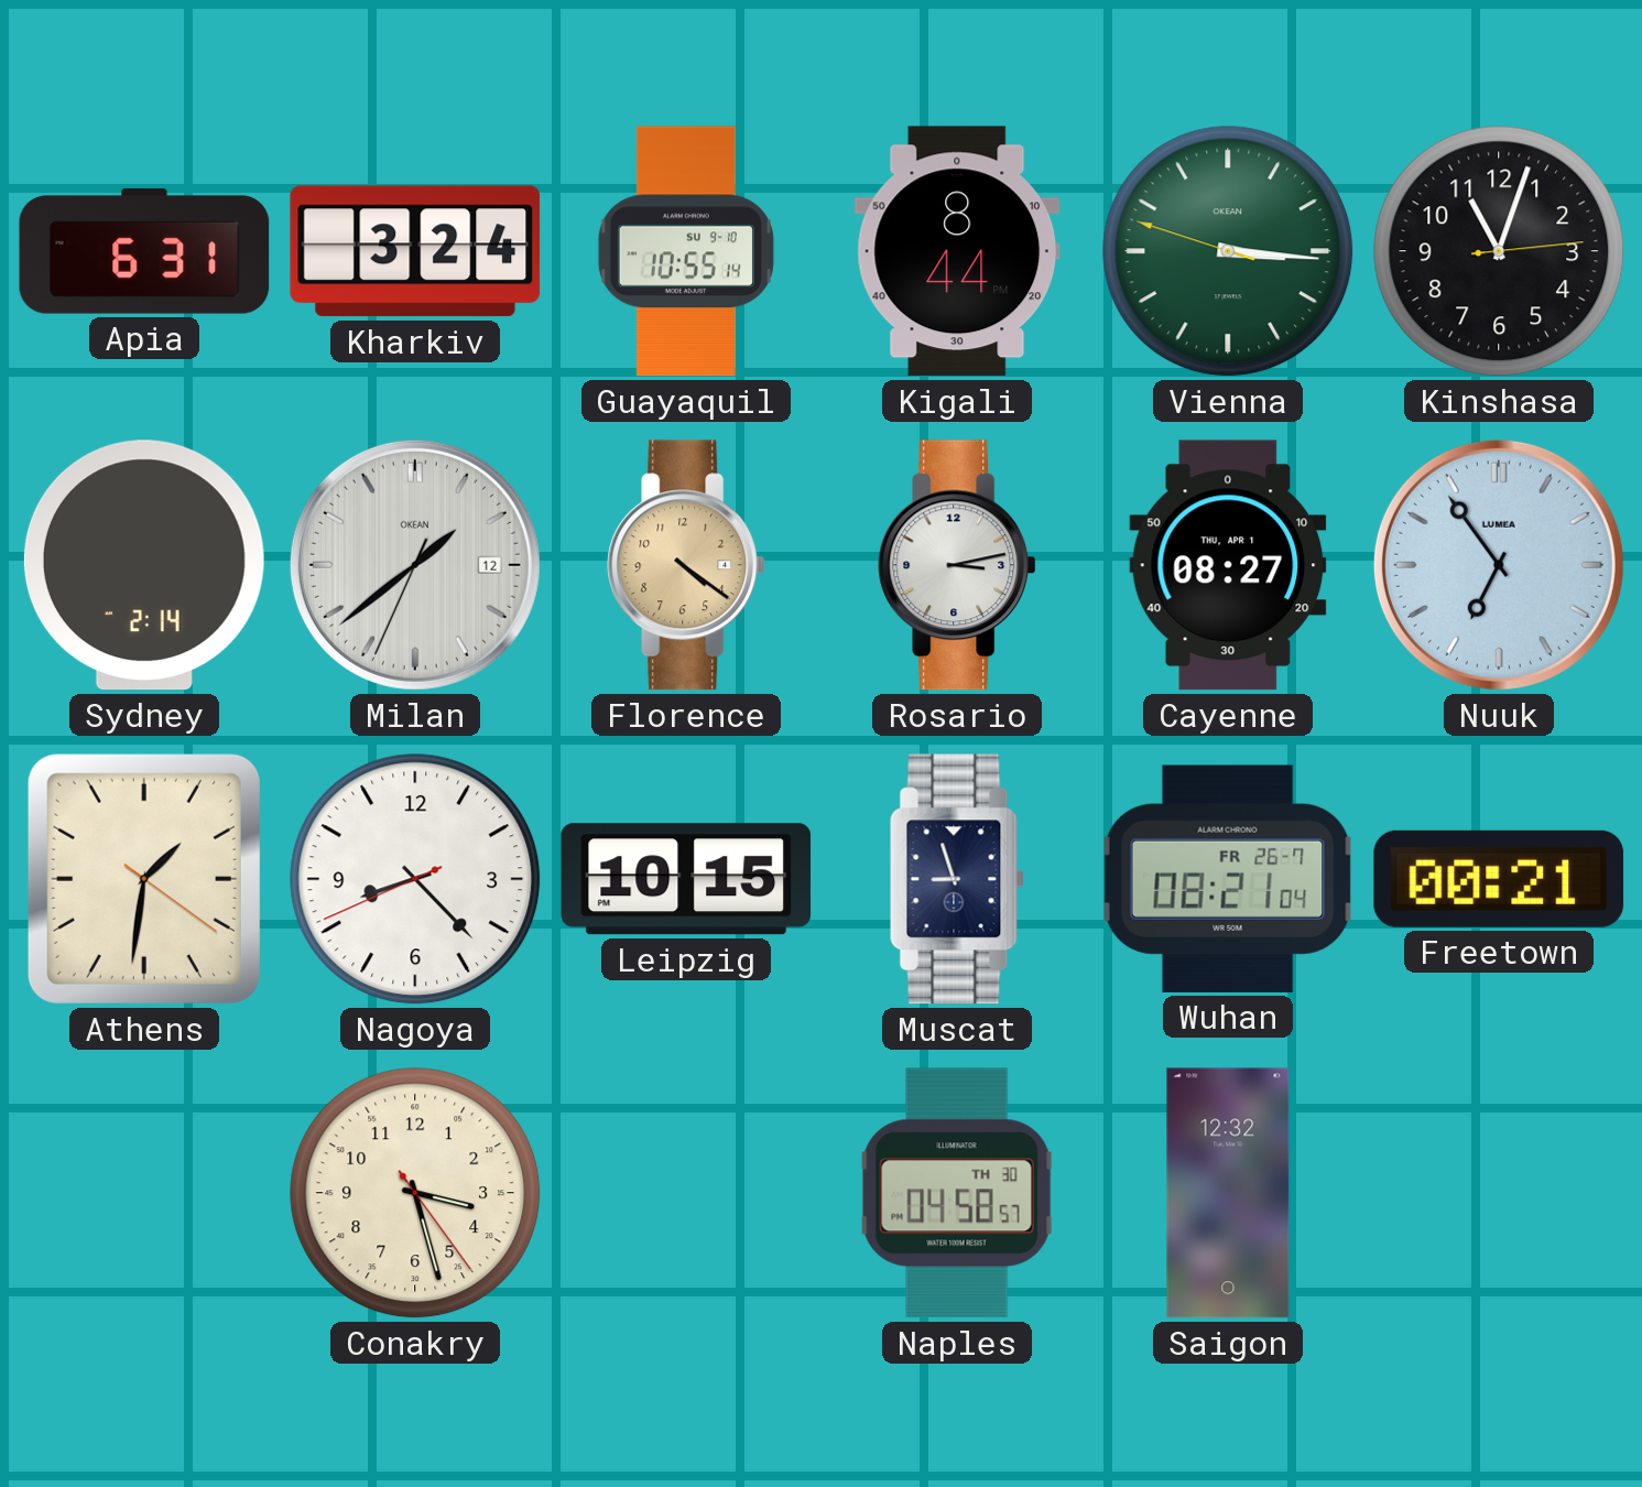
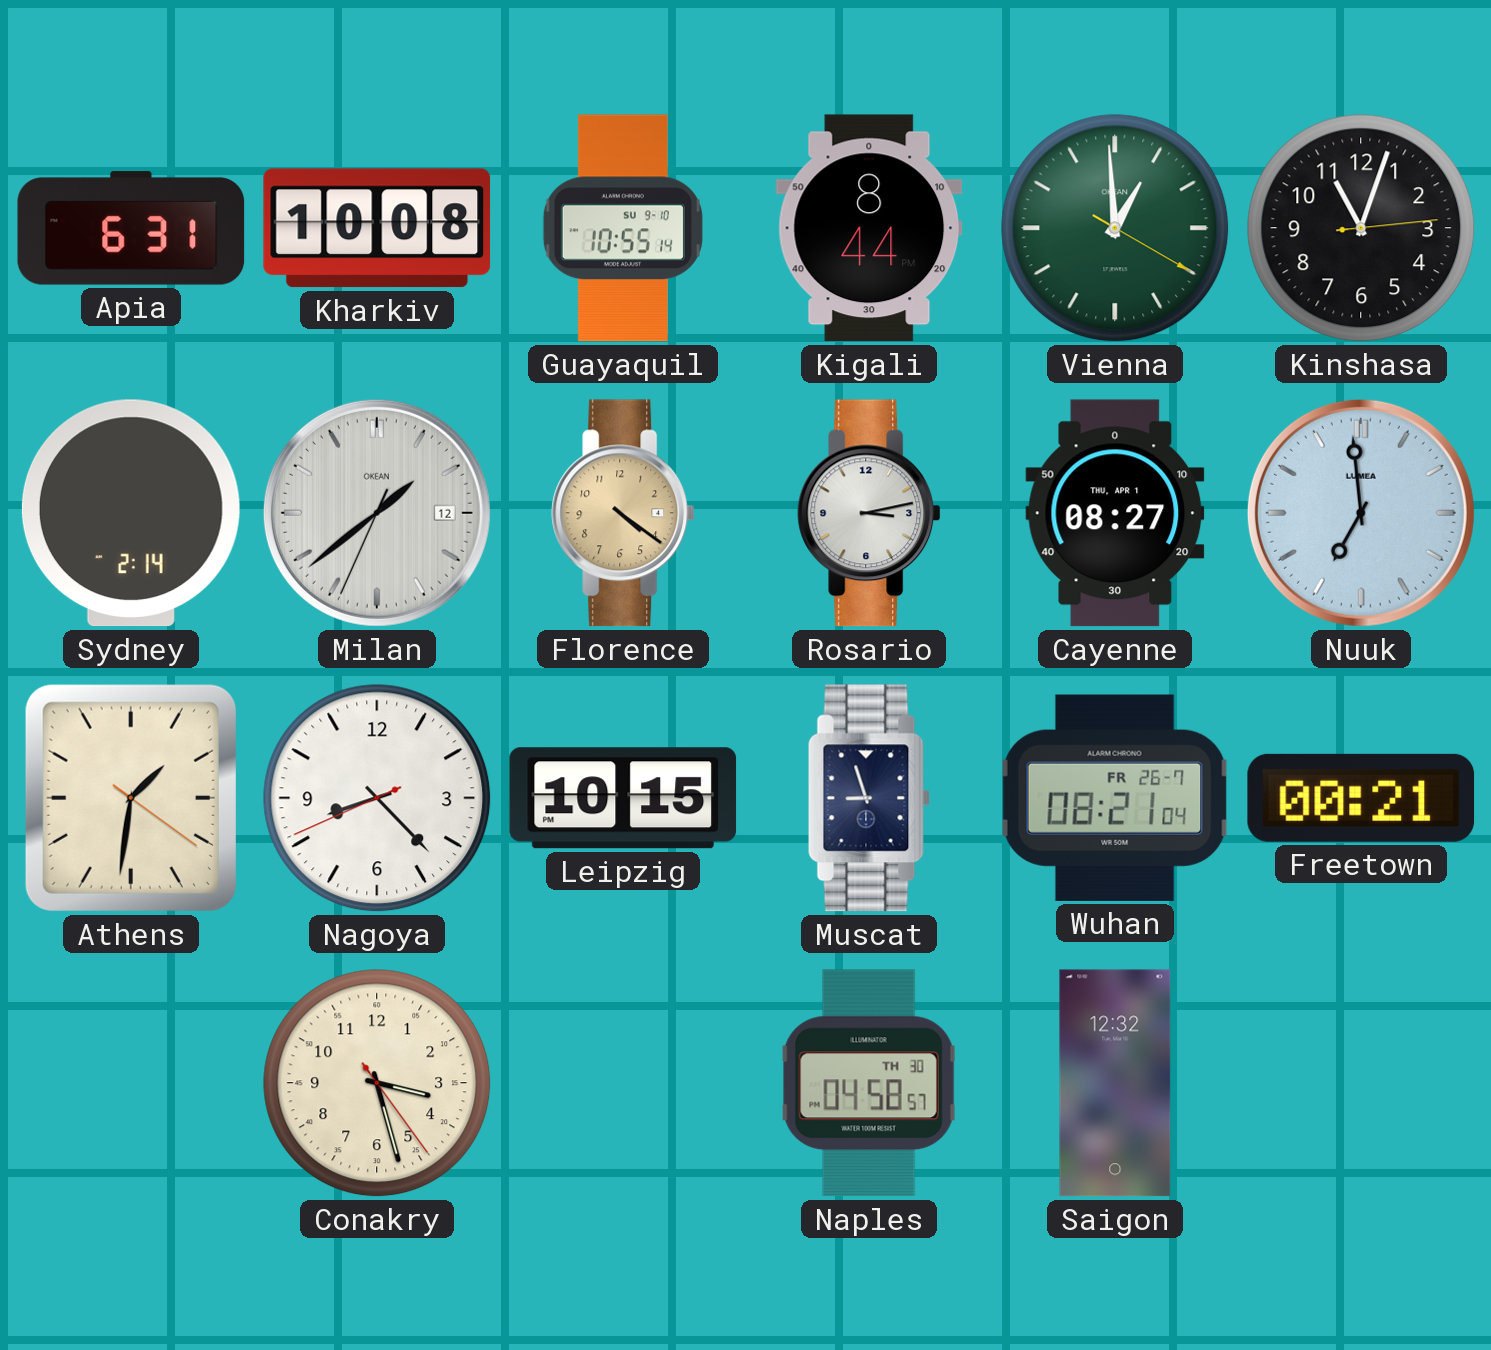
Kharkiv: 3:24 -> 10:08 (377, 228)
Vienna: 3:15 -> 12:59 (1115, 228)
Nuuk: 6:54 -> 6:59 (1361, 513)
